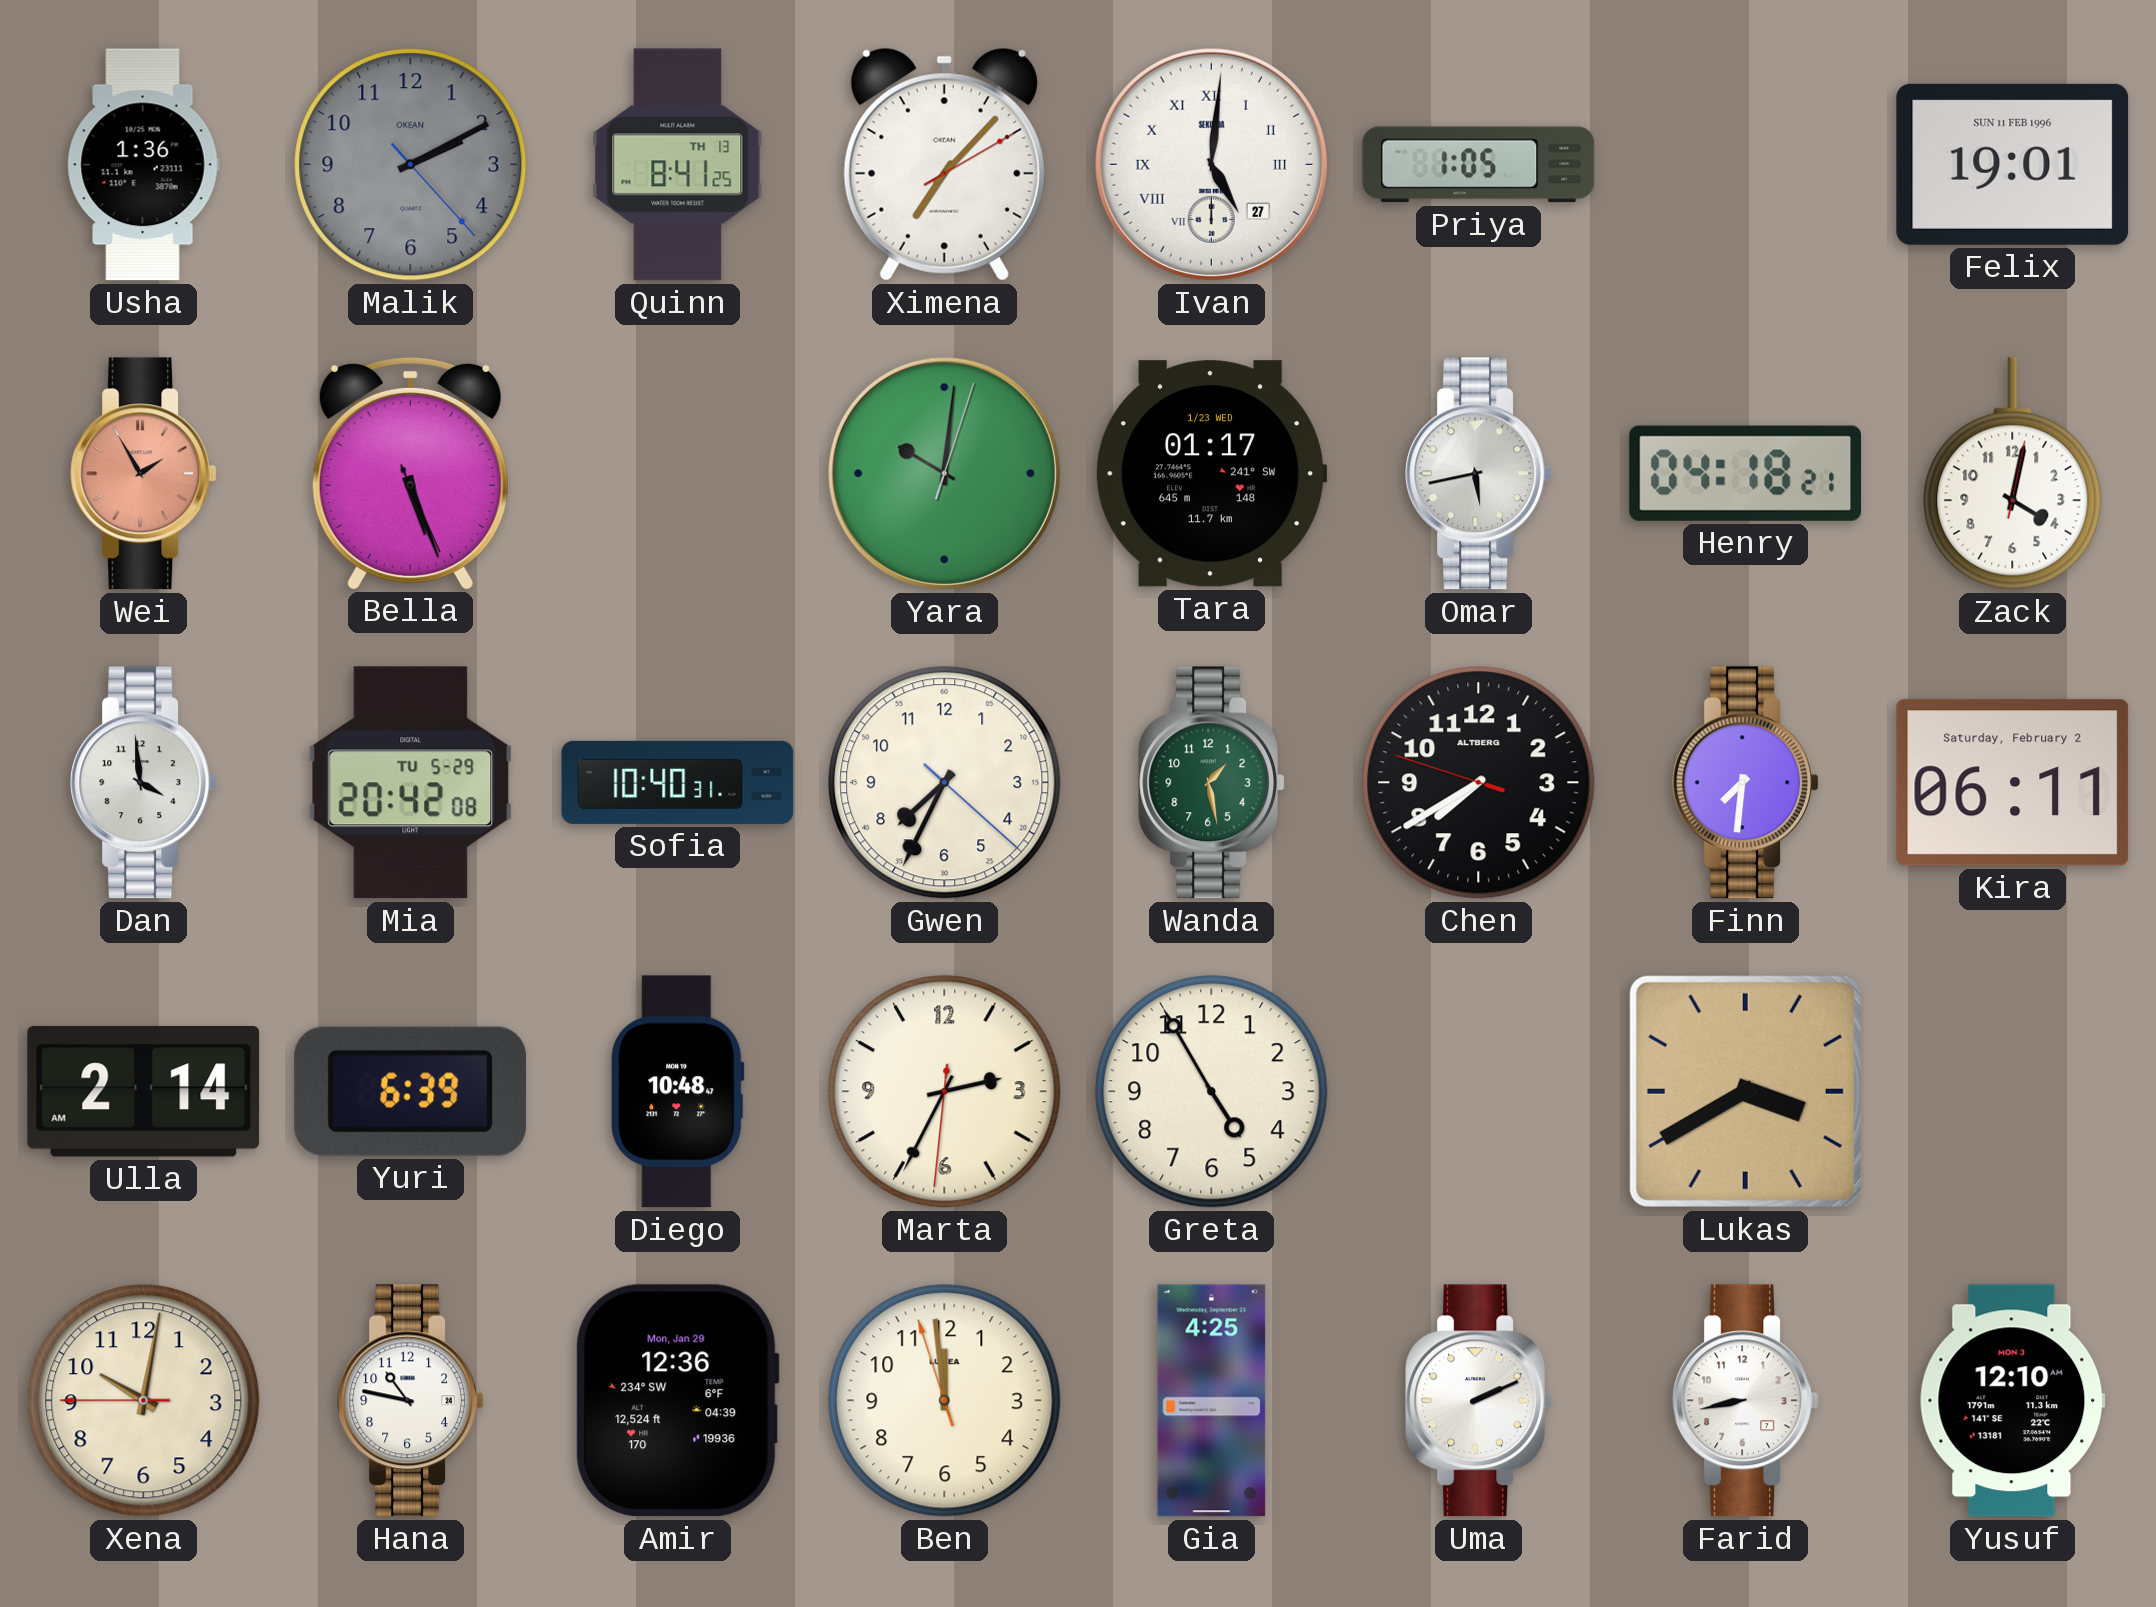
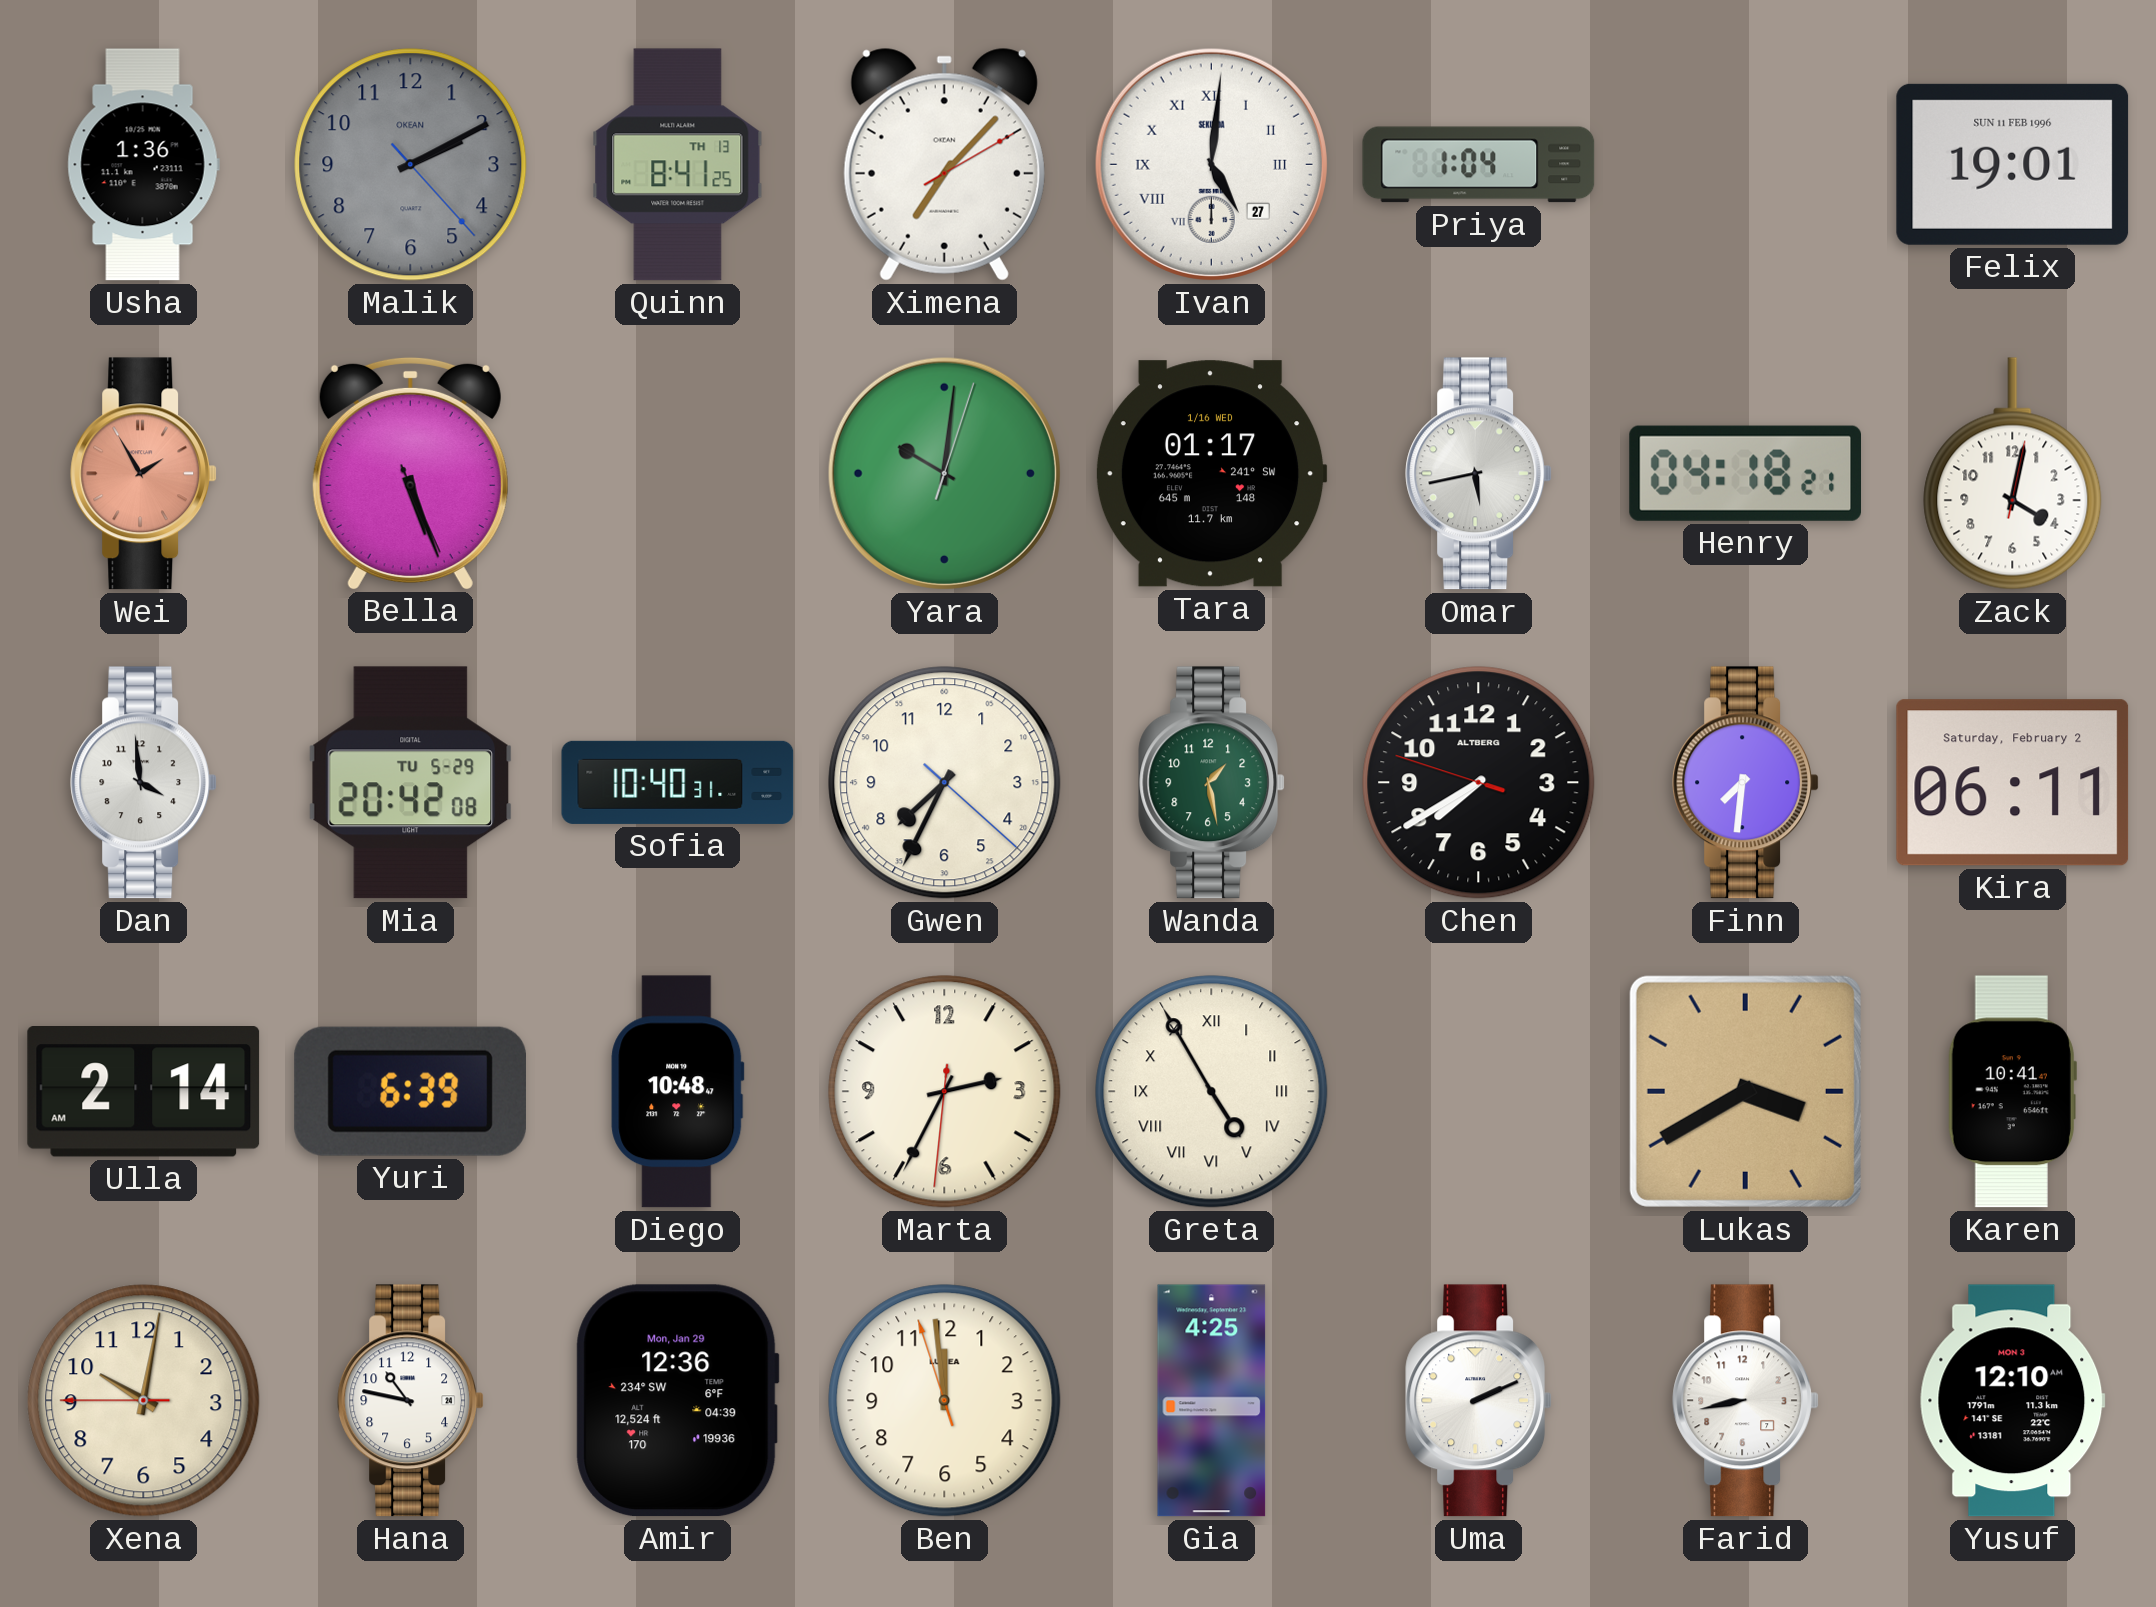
Priya: 1:05 -> 1:04 (1479, 165)
Tara date: 1/23 WED -> 1/16 WED (1211, 474)
Greta numerals: Arabic -> Roman (1212, 1092)
Karen: none -> 10:41 (2012, 1092)
